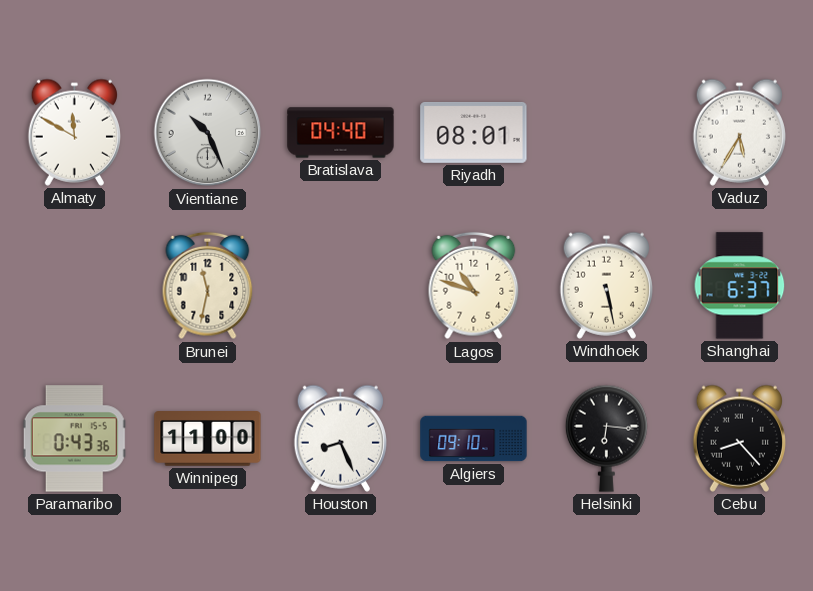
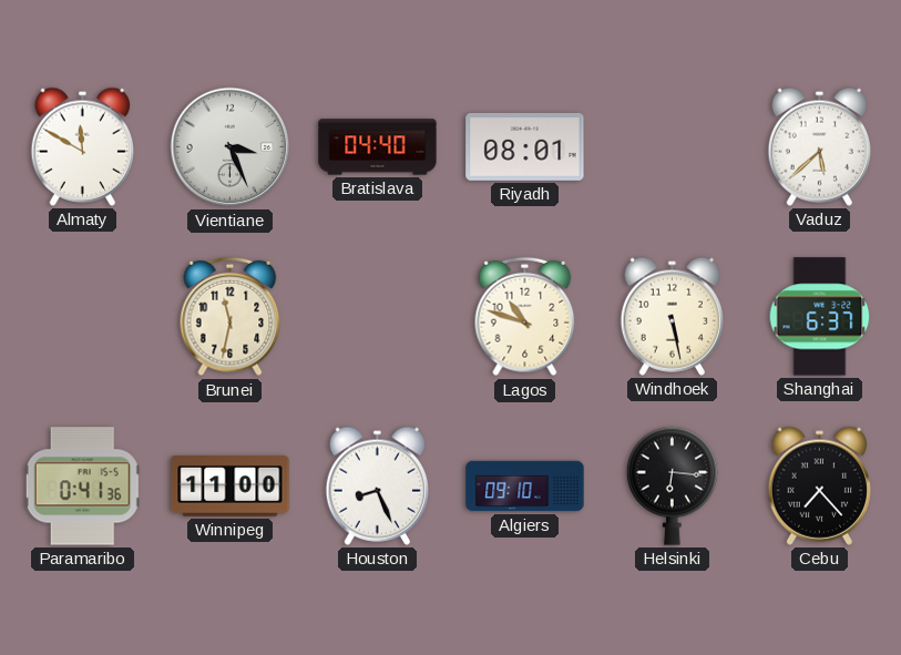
Vientiane: 10:26 -> 3:26 (231, 147)
Vaduz: 5:35 -> 5:38 (819, 146)
Paramaribo: 0:43 -> 0:41 (82, 487)
Cebu: 8:23 -> 7:23 (819, 485)
